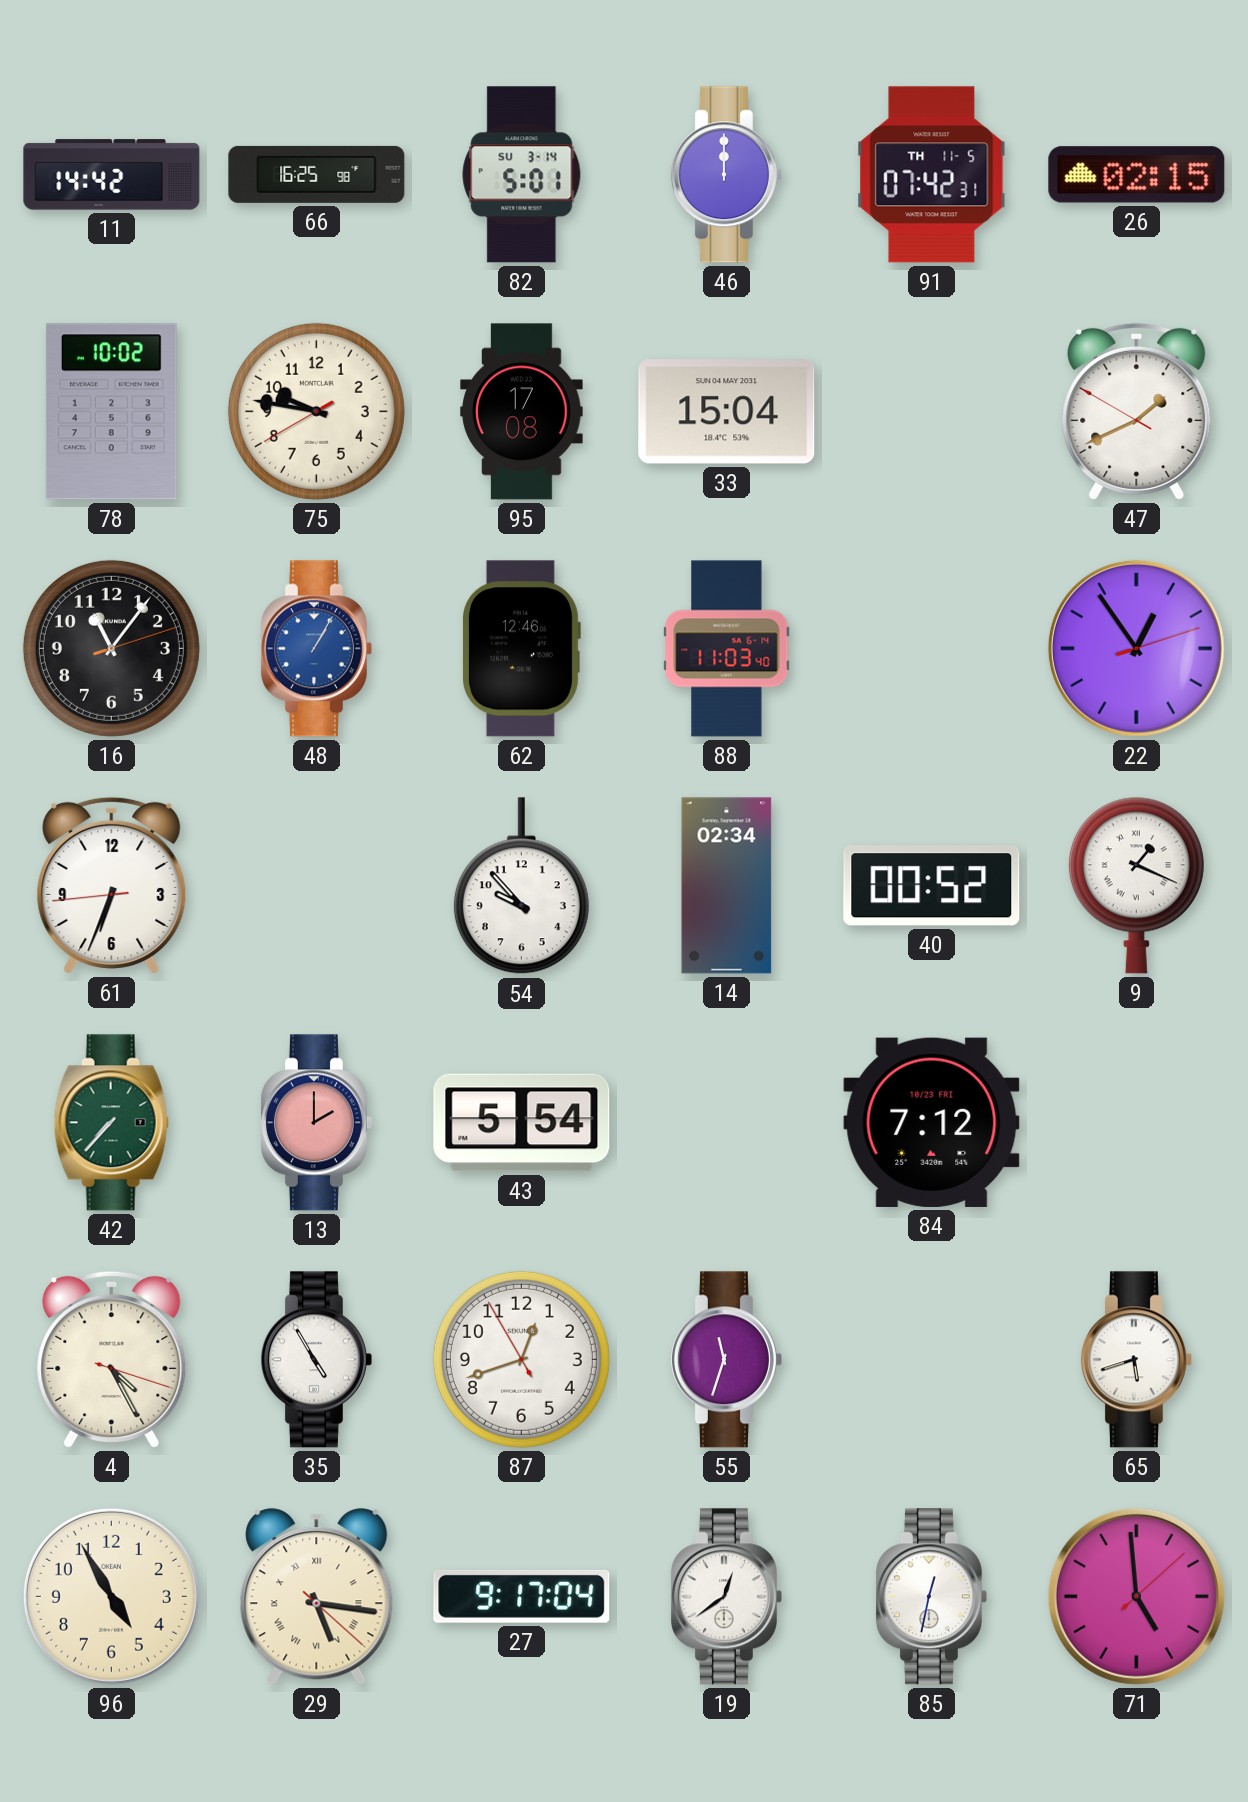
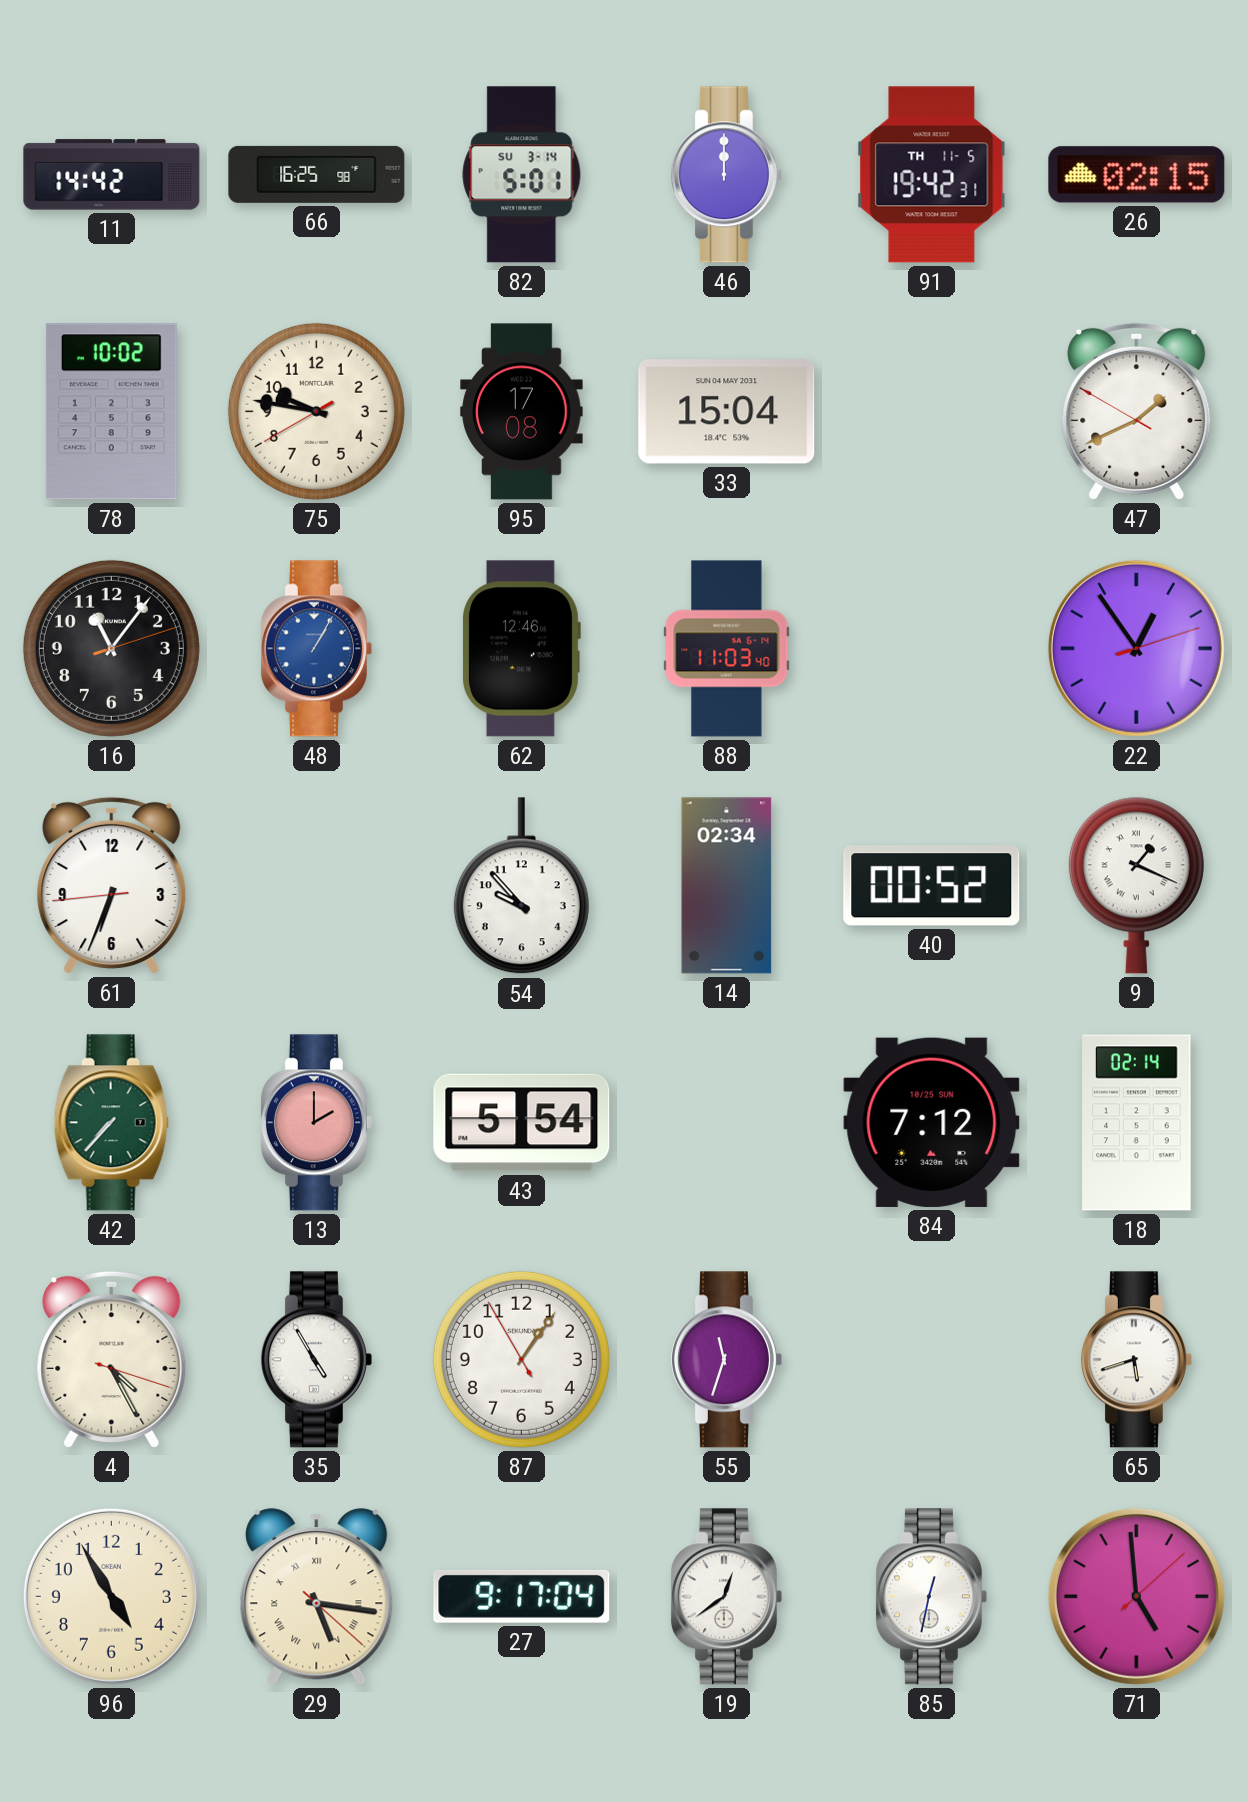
91: 07:42 -> 19:42 (932, 175)
84 date: 10/23 FRI -> 10/25 SUN (932, 1122)
18: none -> 02:14 (1137, 1123)
87: 12:41 -> 1:05 (521, 1359)
